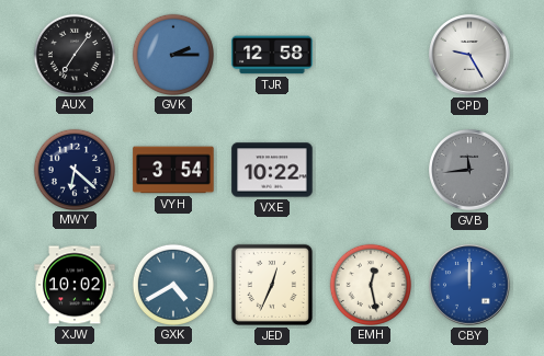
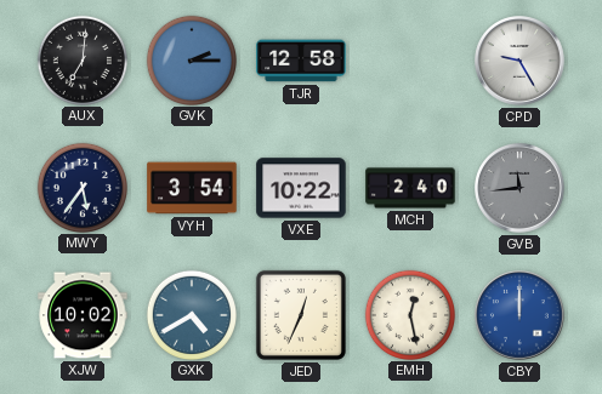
AUX: 7:06 -> 7:01 (81, 59)
MWY: 6:22 -> 5:36 (81, 187)
MCH: none -> 2:40 (410, 188)
